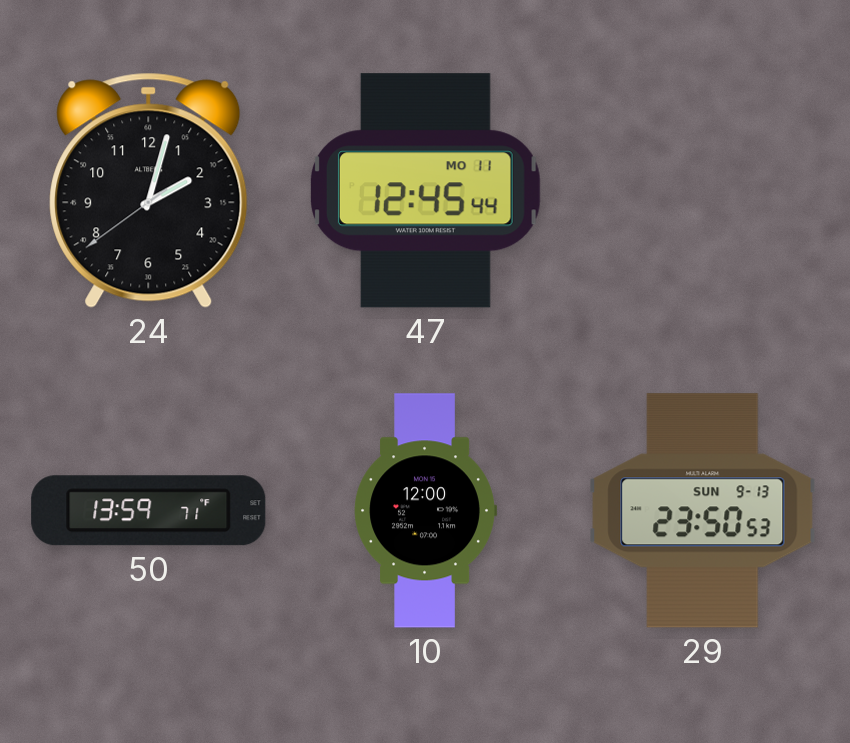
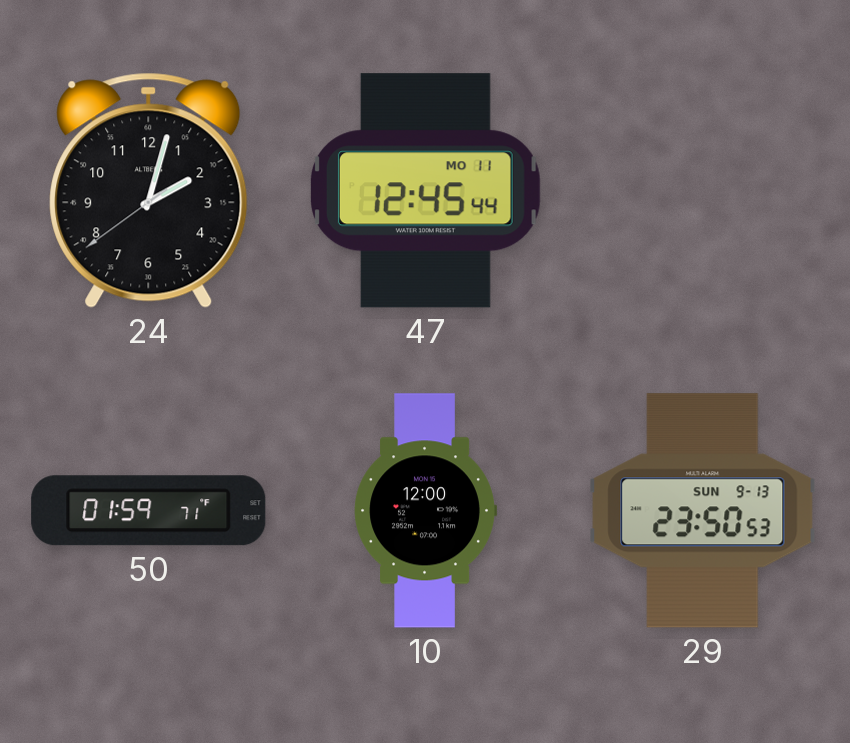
50: 13:59 -> 01:59 (149, 511)
